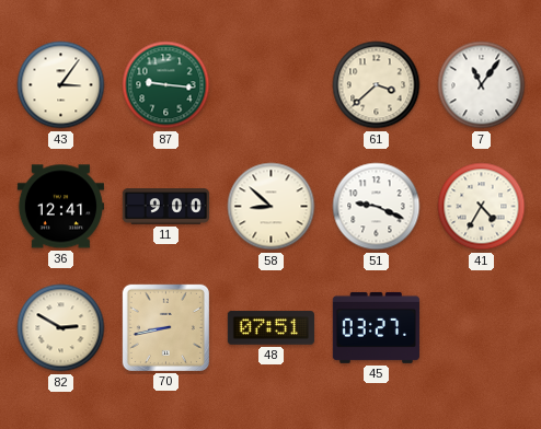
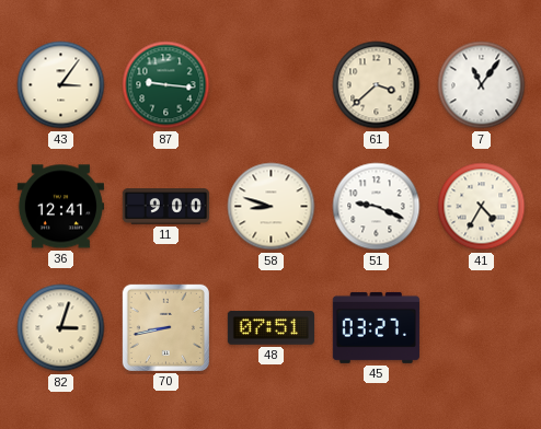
58: 8:52 -> 8:48 (272, 207)
82: 2:50 -> 3:03 (61, 328)
